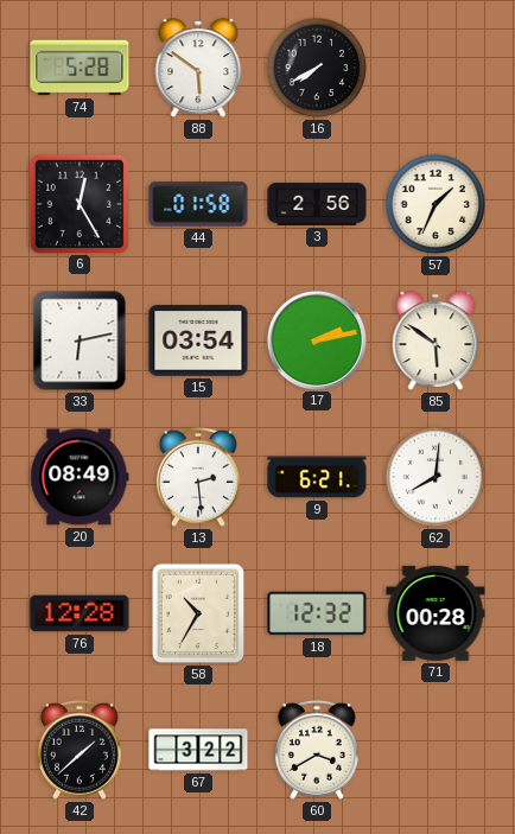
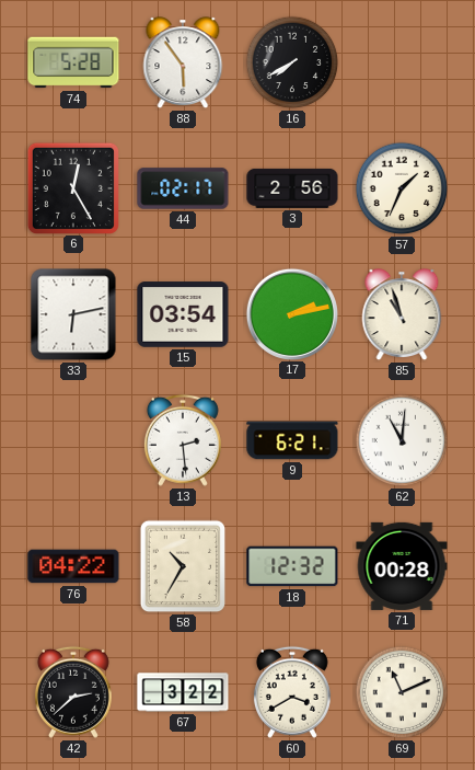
88: 5:51 -> 5:54 (183, 64)
44: 01:58 -> 02:17 (183, 188)
85: 5:51 -> 10:57 (402, 315)
20: 08:49 -> none (80, 477)
62: 8:01 -> 11:01 (402, 440)
76: 12:28 -> 04:22 (73, 566)
42: 1:38 -> 2:38 (73, 692)
69: none -> 11:11 (402, 692)
